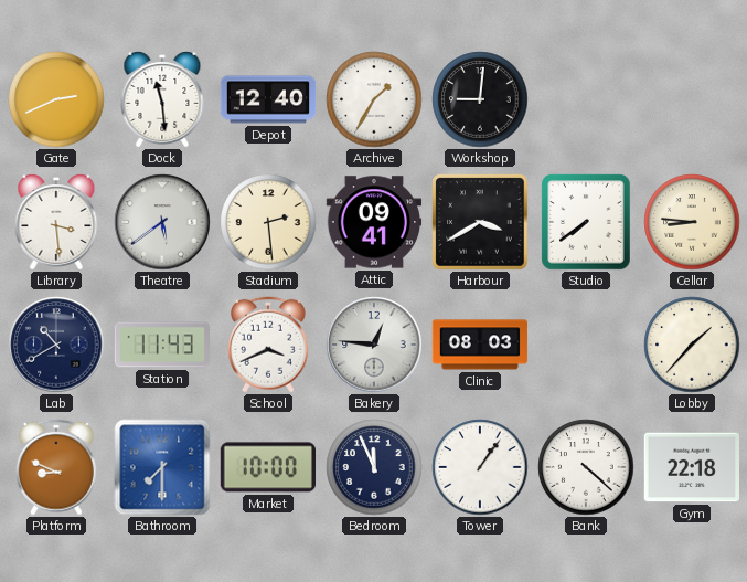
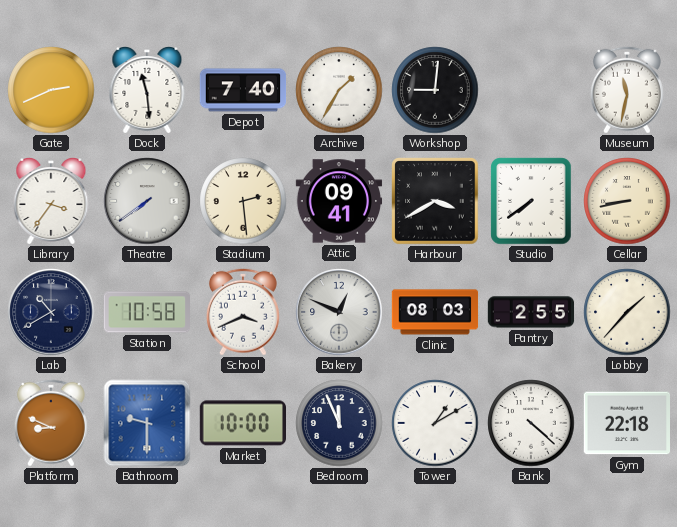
Depot: 12:40 -> 7:40 (243, 90)
Museum: none -> 11:32 (627, 90)
Library: 3:29 -> 3:36 (51, 202)
Theatre: 5:39 -> 7:39 (147, 201)
Cellar: 8:46 -> 8:43 (627, 201)
Station: 11:43 -> 10:58 (146, 312)
Bakery: 12:46 -> 12:49 (339, 312)
Pantry: none -> 2:55 (531, 312)
Bathroom: 7:30 -> 9:30 (147, 423)
Tower: 1:06 -> 1:10 (435, 423)
